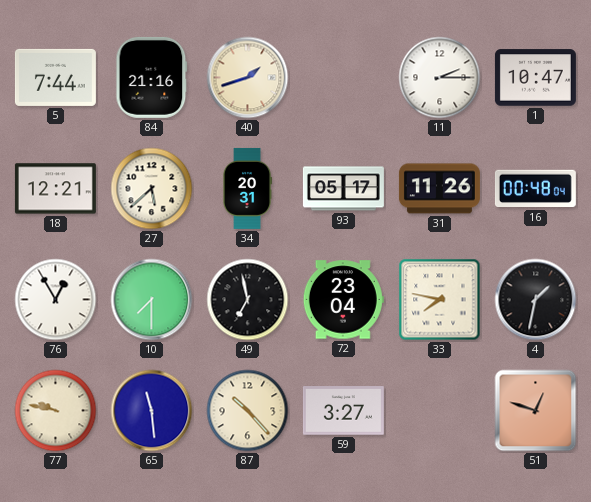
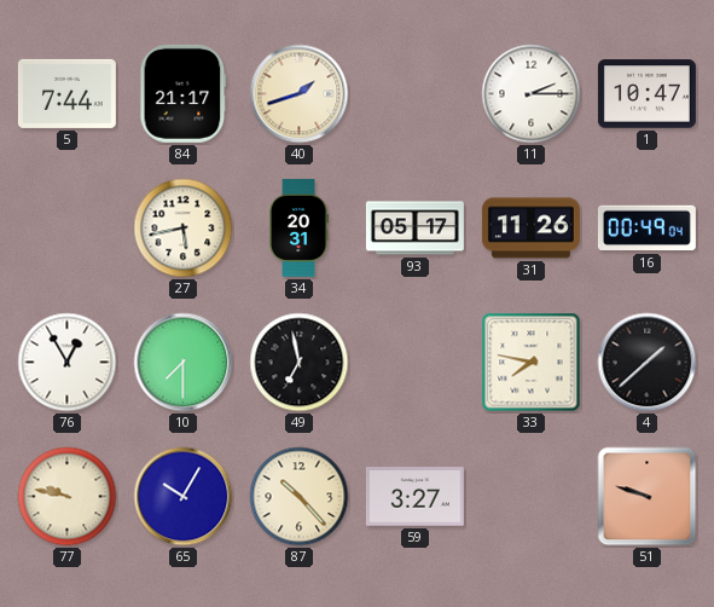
84: 21:16 -> 21:17 (184, 93)
18: 12:21 -> none (55, 189)
27: 5:38 -> 5:43 (184, 229)
16: 00:48 -> 00:49 (646, 229)
72: 23:04 -> none (343, 300)
4: 1:32 -> 1:38 (648, 363)
65: 11:29 -> 10:05 (184, 497)
51: 12:48 -> 9:48 (648, 497)
